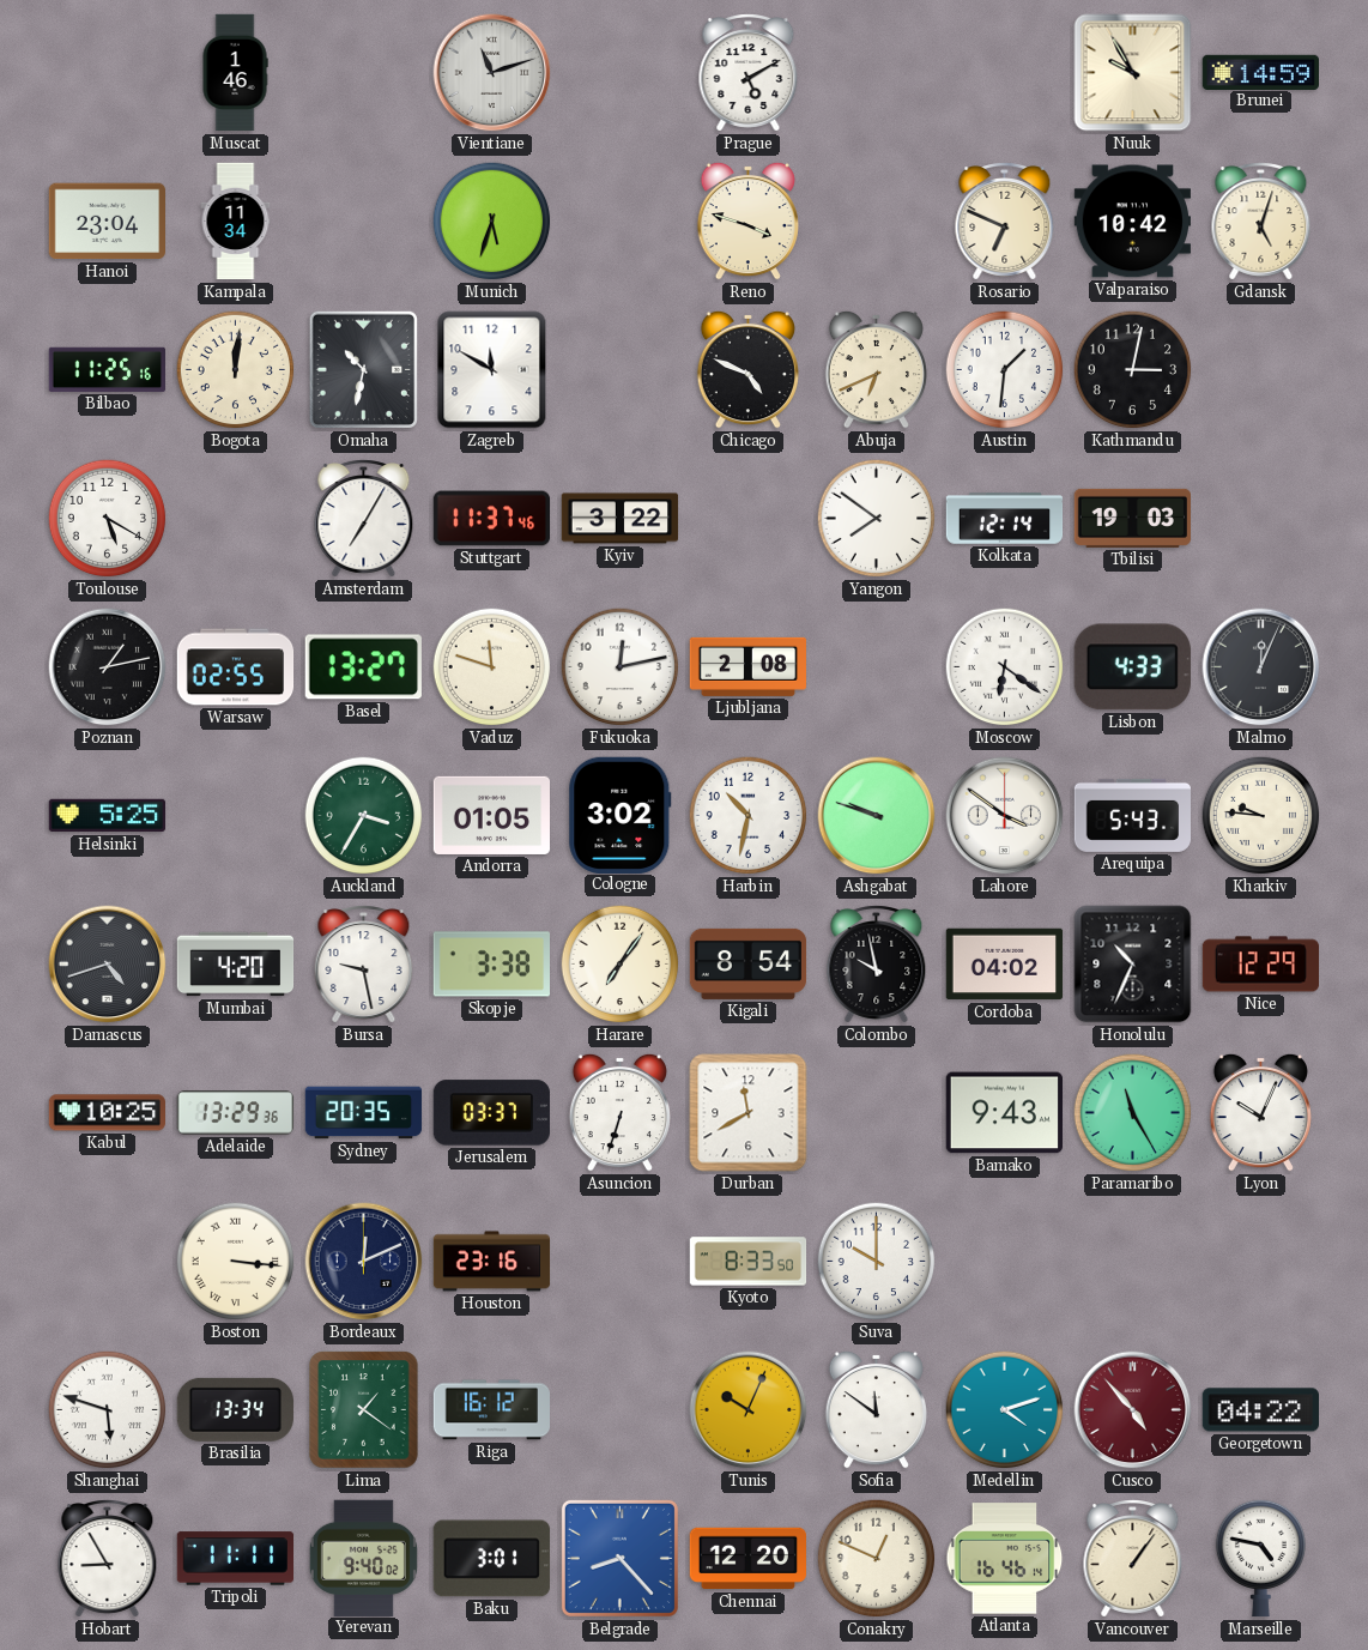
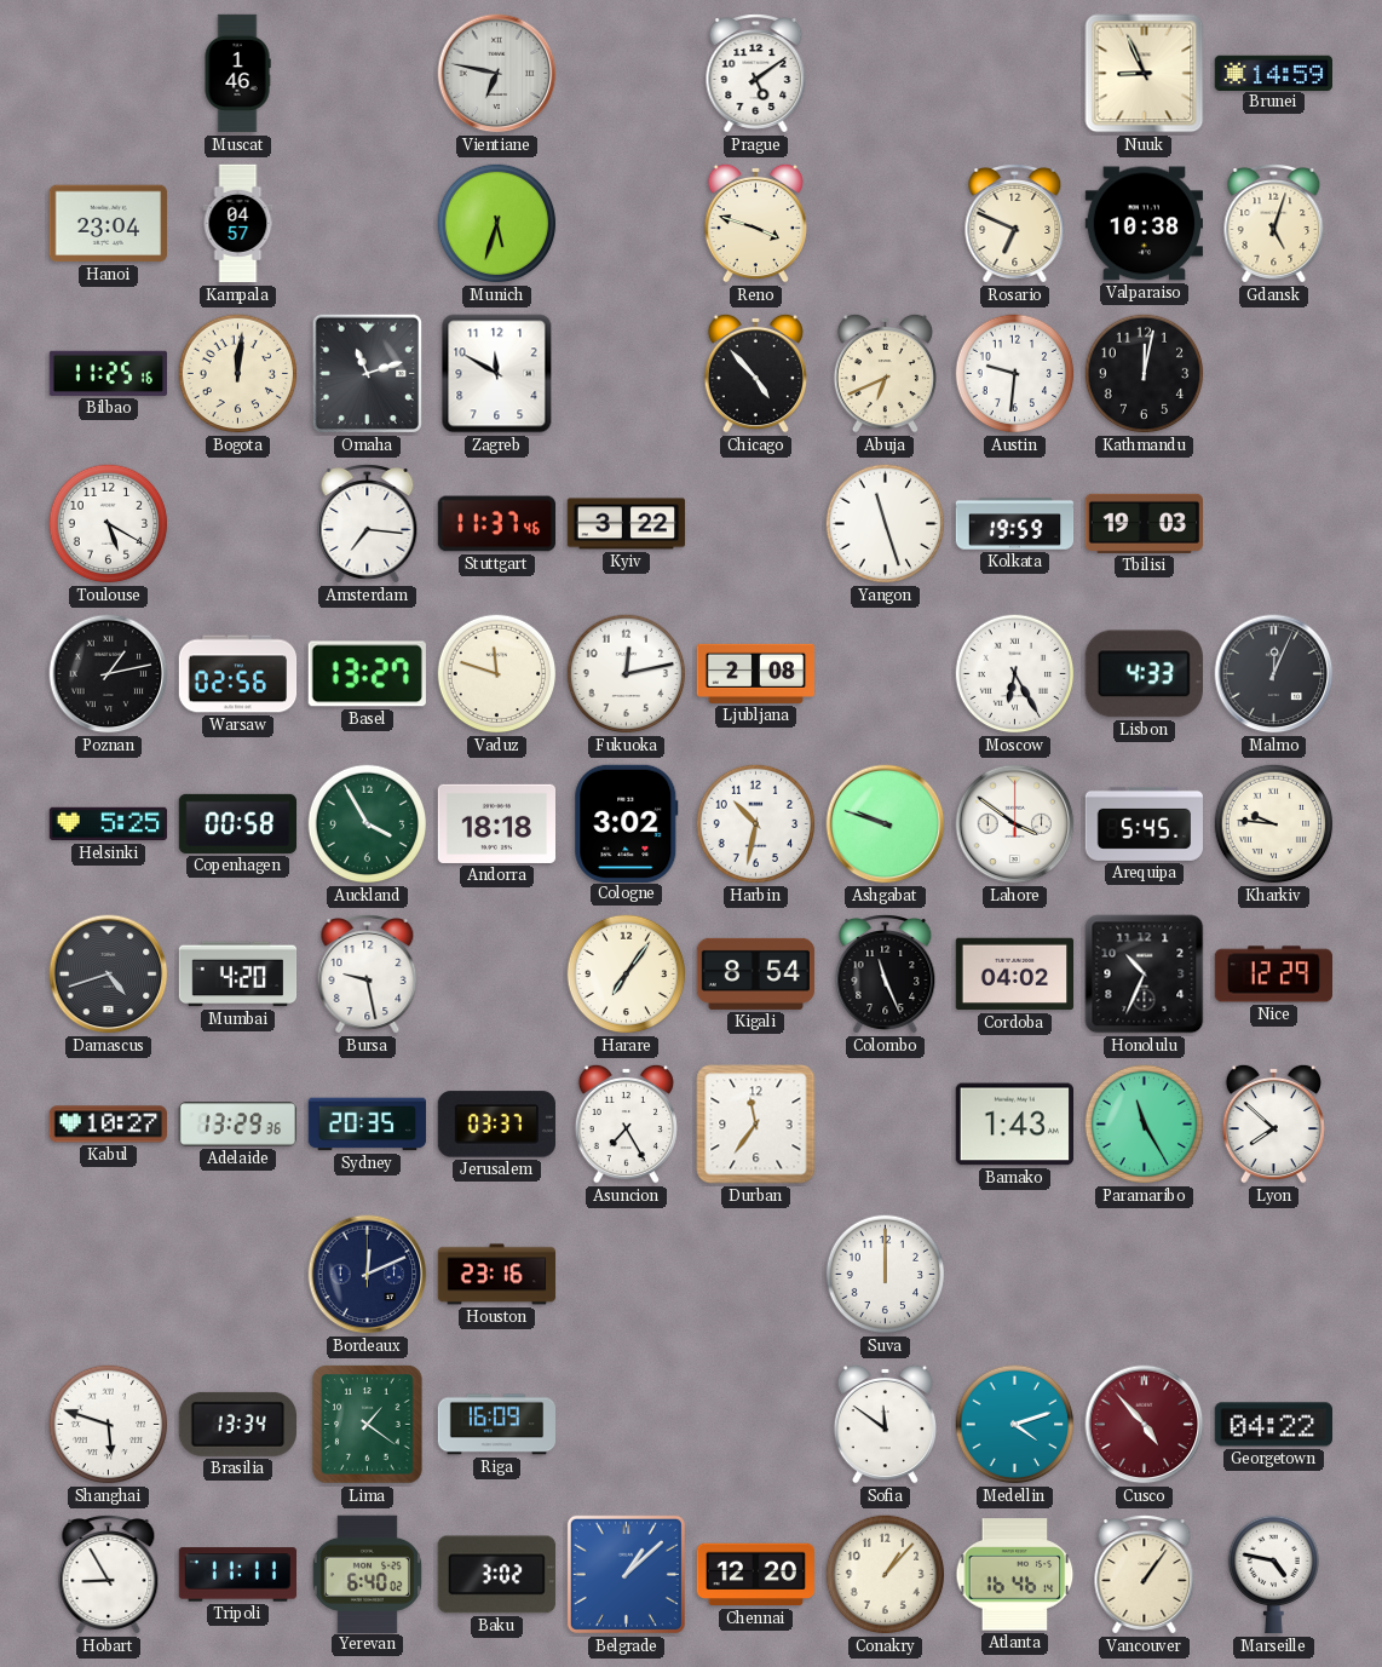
Vientiane: 11:12 -> 6:47 (497, 74)
Prague: 5:10 -> 5:09 (756, 74)
Nuuk: 9:55 -> 8:56 (1145, 74)
Kampala: 11:34 -> 04:57 (238, 224)
Valparaiso: 10:42 -> 10:38 (1144, 224)
Omaha: 10:32 -> 11:12 (367, 373)
Chicago: 4:49 -> 4:53 (755, 373)
Austin: 1:31 -> 9:31 (1015, 374)
Kathmandu: 3:02 -> 12:02 (1145, 374)
Amsterdam: 7:05 -> 7:16 (368, 524)
Yangon: 7:51 -> 11:27 (886, 524)
Kolkata: 12:14 -> 19:59 (1015, 524)
Warsaw: 02:55 -> 02:56 (238, 674)
Moscow: 6:21 -> 6:25 (1015, 674)
Copenhagen: none -> 00:58 (238, 823)
Auckland: 3:35 -> 3:55 (368, 824)
Andorra: 01:05 -> 18:18 (497, 823)
Arequipa: 5:43 -> 5:45 (1145, 823)
Skopje: 3:38 -> none (491, 965)
Colombo: 9:58 -> 11:26 (886, 975)
Kabul: 10:25 -> 10:27 (108, 1125)
Asuncion: 6:33 -> 7:25 (626, 1123)
Durban: 11:40 -> 11:36 (756, 1125)
Bamako: 9:43 -> 1:43 (1014, 1125)
Lyon: 10:04 -> 7:52 (1273, 1123)
Boston: 3:16 -> none (236, 1262)
Kyoto: 8:33 -> none (749, 1262)
Suva: 10:00 -> 12:00 (886, 1275)
Riga: 16:12 -> 16:09 (497, 1425)
Tunis: 10:04 -> none (749, 1410)
Yerevan: 9:40 -> 6:40 (367, 1574)
Baku: 3:01 -> 3:02 (496, 1575)
Belgrade: 8:23 -> 1:08 (626, 1574)
Conakry: 12:49 -> 1:07 (886, 1575)
